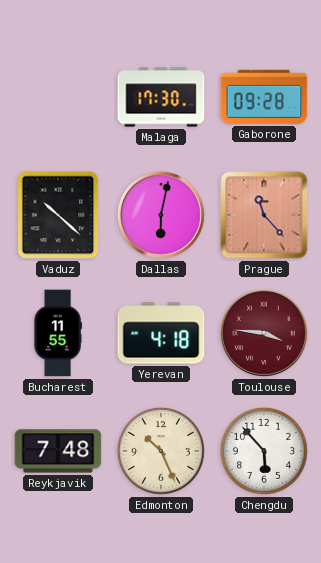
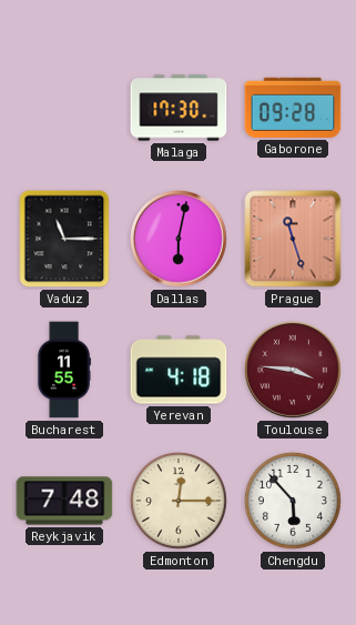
Vaduz: 10:22 -> 11:15 (64, 239)
Prague: 11:23 -> 11:27 (293, 239)
Edmonton: 10:26 -> 12:15 (179, 501)
